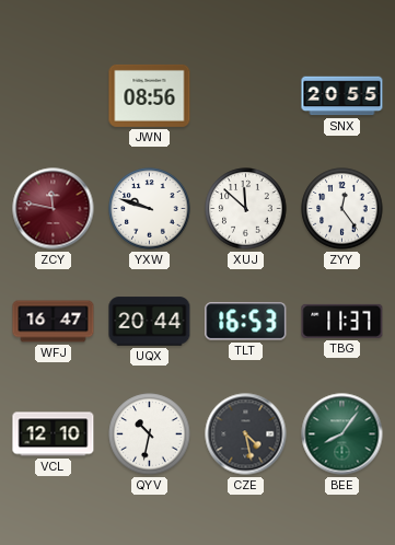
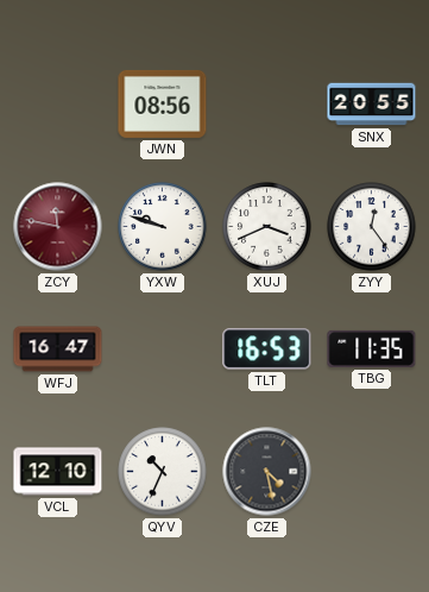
XUJ: 11:52 -> 3:41 (267, 227)
UQX: 20:44 -> none (150, 322)
TBG: 11:37 -> 11:35 (372, 348)
QYV: 10:32 -> 10:34 (163, 472)
BEE: 8:06 -> none (342, 434)
